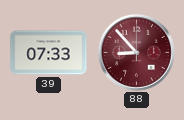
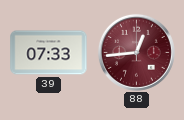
88: 8:53 -> 12:44 (136, 52)
